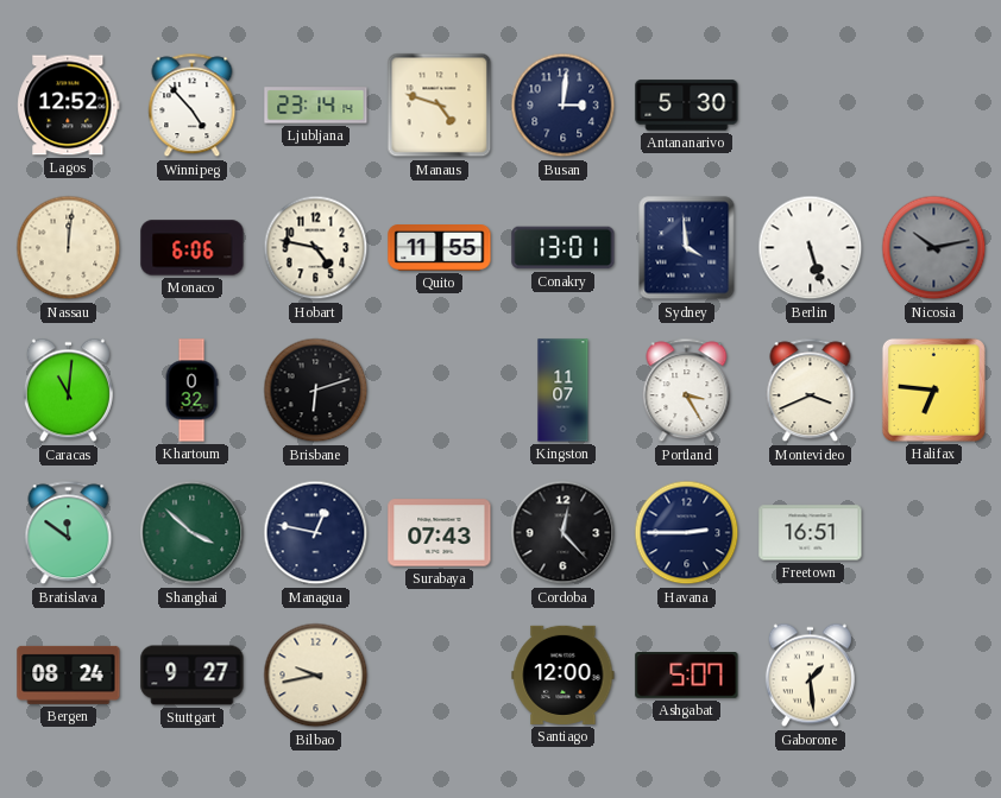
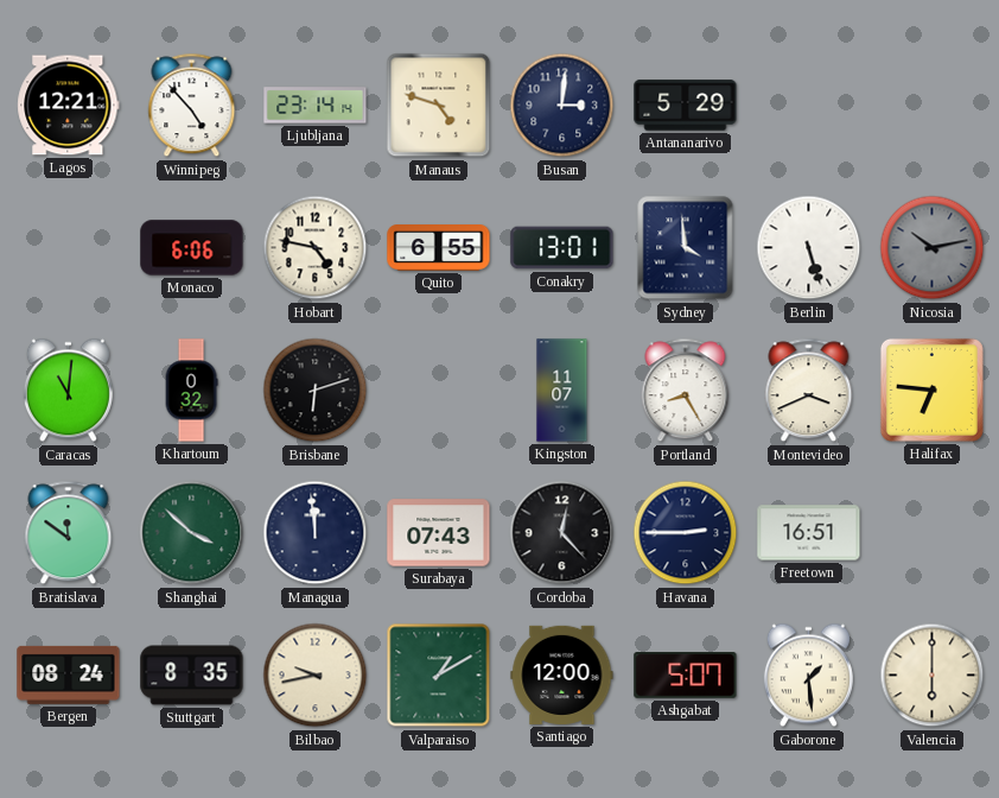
Lagos: 12:52 -> 12:21 (69, 106)
Antananarivo: 5:30 -> 5:29 (686, 106)
Nassau: 12:01 -> none (69, 248)
Quito: 11:55 -> 6:55 (439, 248)
Portland: 3:25 -> 8:25 (686, 391)
Managua: 12:47 -> 11:59 (316, 533)
Stuttgart: 9:27 -> 8:35 (192, 676)
Valparaiso: none -> 1:10 (439, 676)
Valencia: none -> 6:00 (933, 676)
